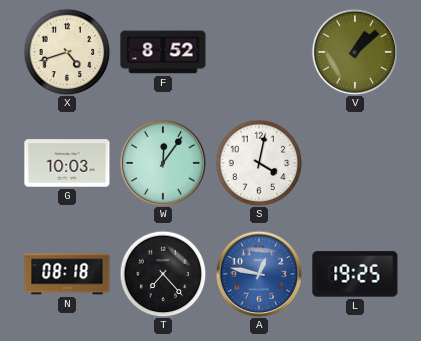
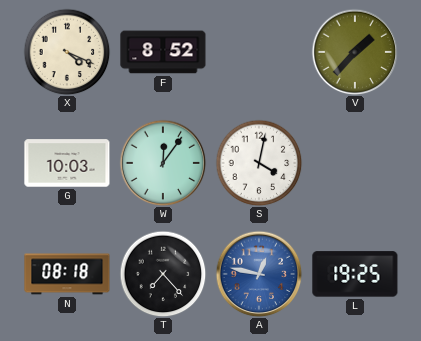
X: 4:42 -> 4:19 (67, 52)
V: 1:08 -> 1:37 (355, 52)
